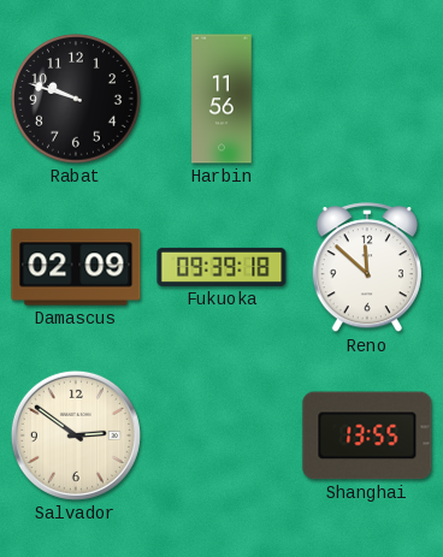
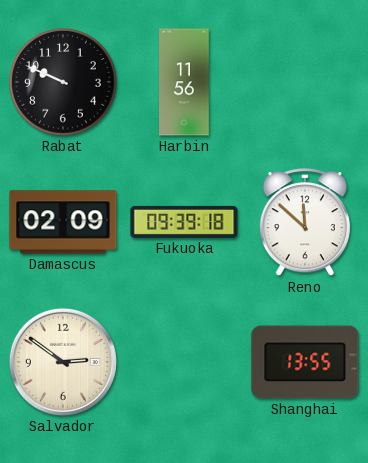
Rabat: 9:48 -> 9:49 (63, 82)
